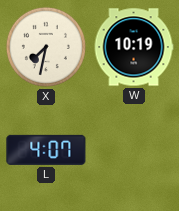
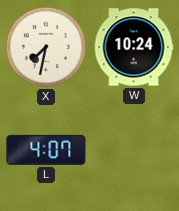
W: 10:19 -> 10:24 (134, 47)
